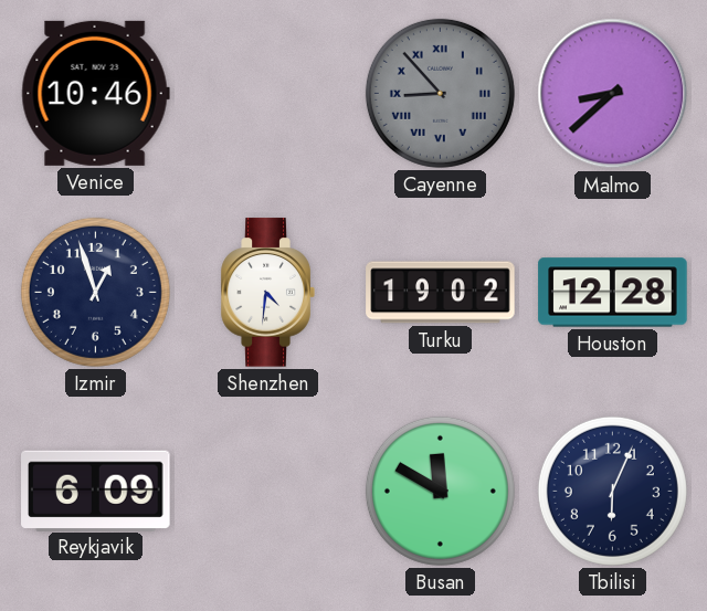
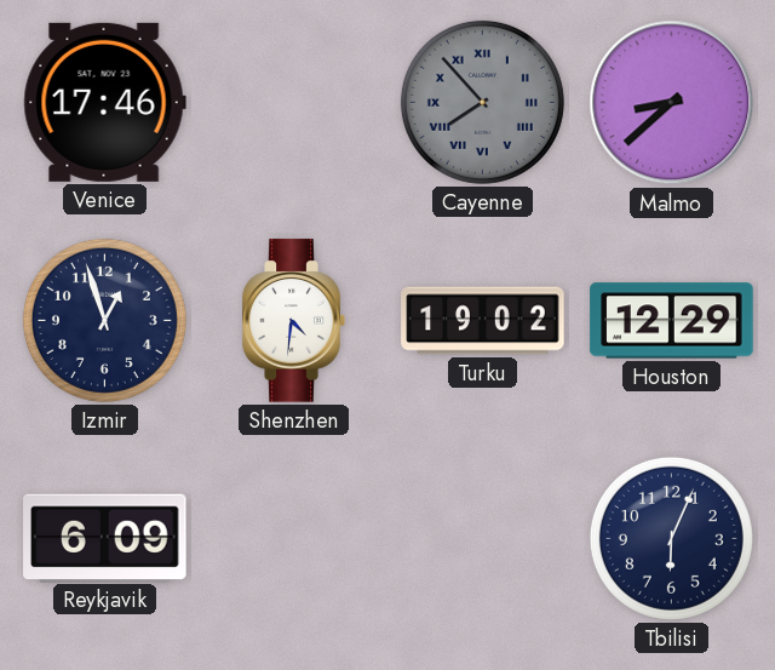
Venice: 10:46 -> 17:46 (104, 102)
Cayenne: 8:53 -> 7:53 (482, 102)
Houston: 12:28 -> 12:29 (672, 321)
Busan: 11:50 -> none (440, 491)
